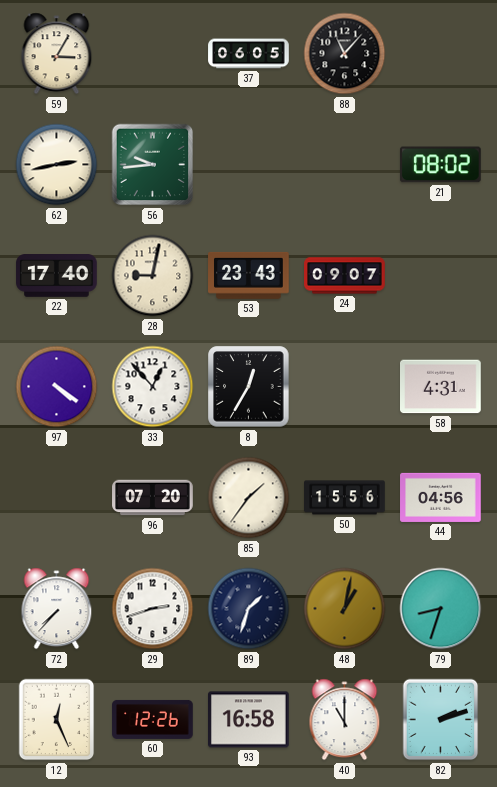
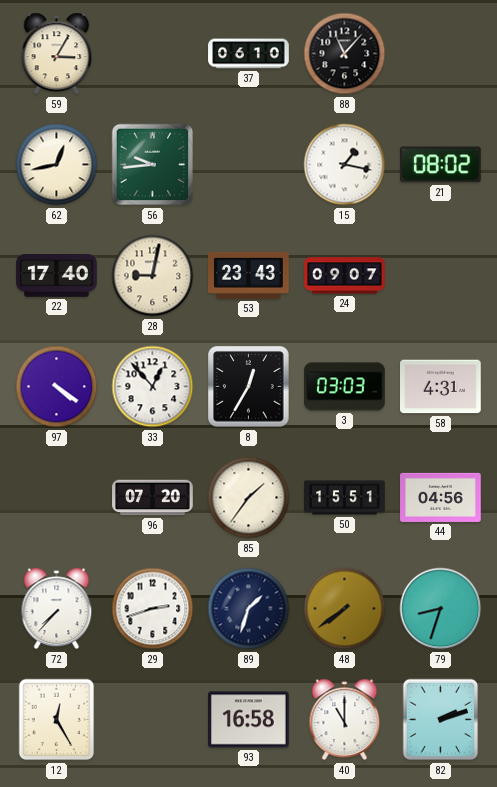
37: 06:05 -> 06:10 (249, 54)
62: 2:43 -> 12:43 (57, 165)
15: none -> 1:17 (345, 165)
3: none -> 03:03 (345, 387)
50: 15:56 -> 15:51 (345, 498)
48: 1:02 -> 7:39 (345, 609)
12: 12:26 -> 12:25 (57, 720)
60: 12:26 -> none (153, 719)
